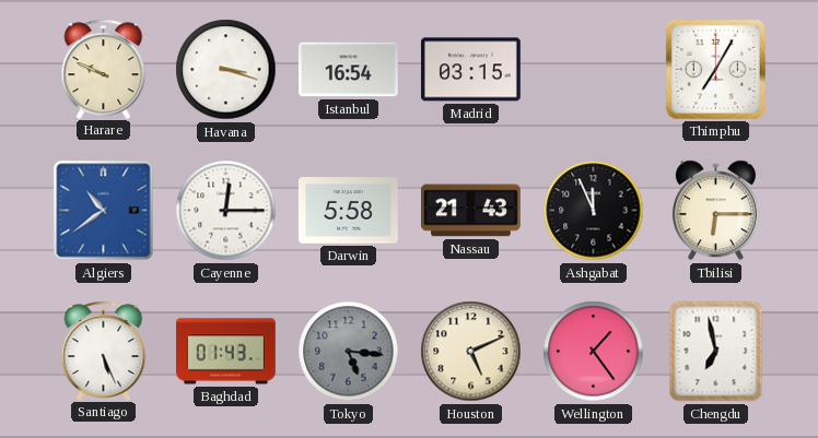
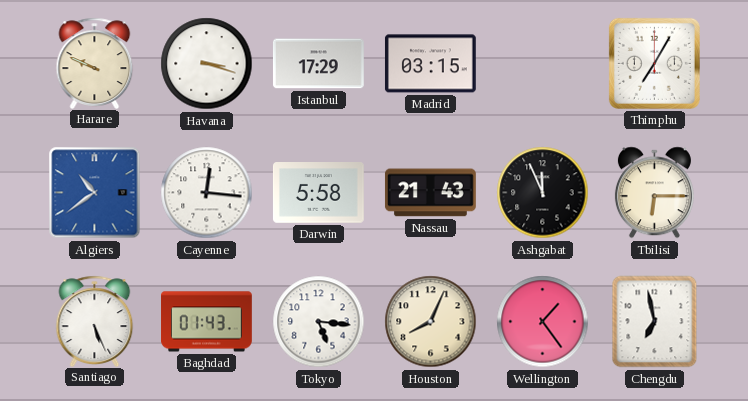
Istanbul: 16:54 -> 17:29 (318, 64)
Cayenne: 12:15 -> 12:16 (207, 193)
Tokyo dial: grey -> white (319, 322)
Houston: 5:11 -> 8:04 (431, 322)
